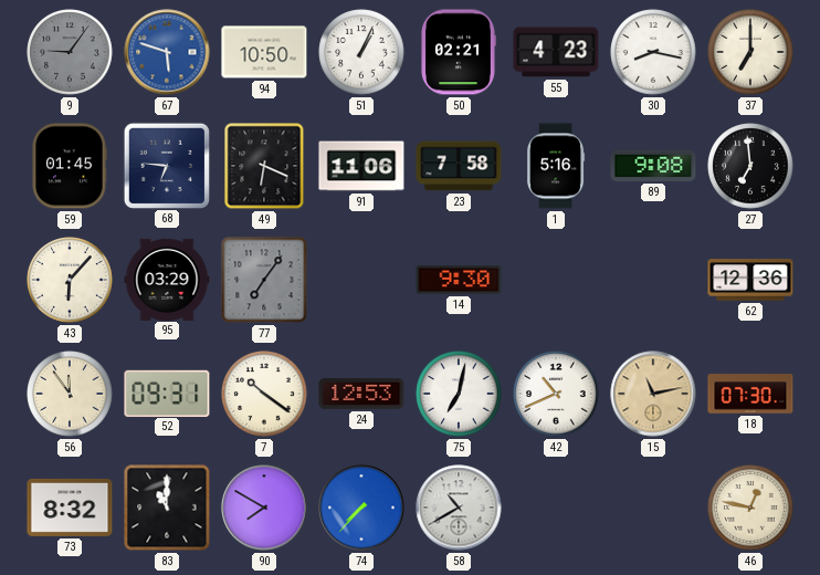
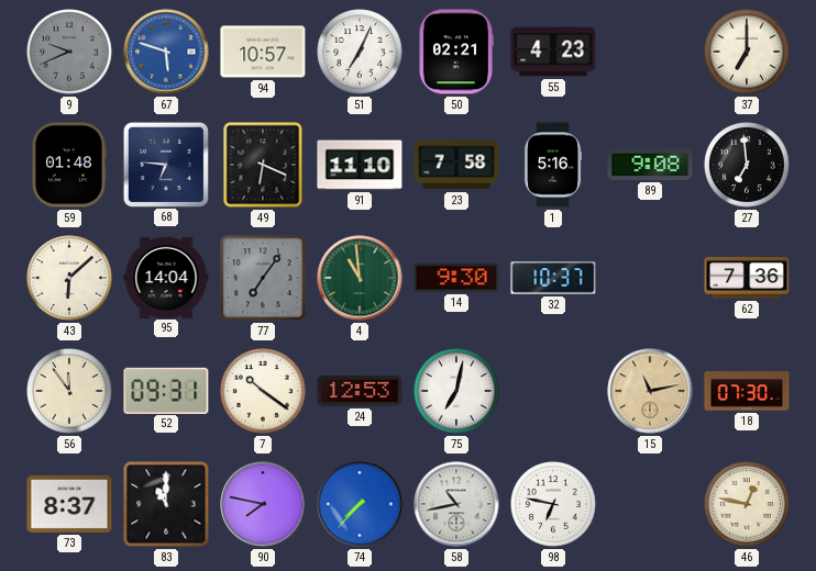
9: 9:06 -> 9:41 (69, 52)
94: 10:50 -> 10:57 (263, 52)
51: 1:04 -> 7:04 (360, 52)
30: 8:17 -> none (653, 52)
59: 01:45 -> 01:48 (69, 165)
91: 11:06 -> 11:10 (360, 165)
43: 6:07 -> 6:08 (69, 278)
95: 03:29 -> 14:04 (166, 277)
4: none -> 10:59 (360, 278)
32: none -> 10:37 (553, 278)
62: 12:36 -> 7:36 (747, 278)
42: 10:41 -> none (556, 394)
73: 8:32 -> 8:37 (69, 504)
90: 7:50 -> 7:47 (263, 504)
58: 10:40 -> 10:43 (456, 504)
98: none -> 6:47 (553, 504)
